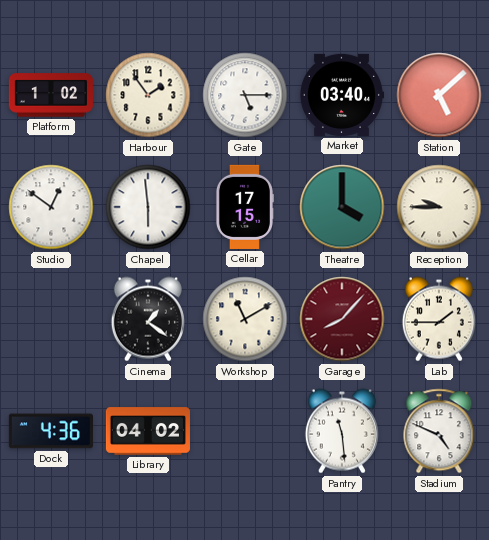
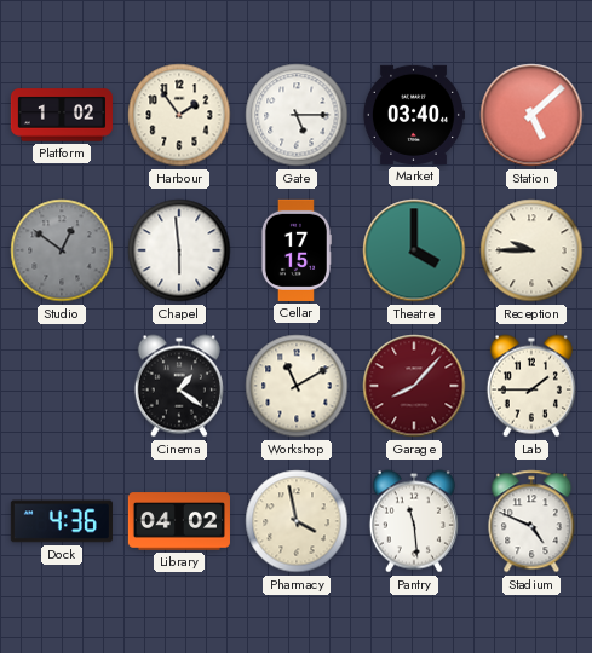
Studio dial: white -> grey (62, 250)
Pharmacy: none -> 3:58 (297, 521)
